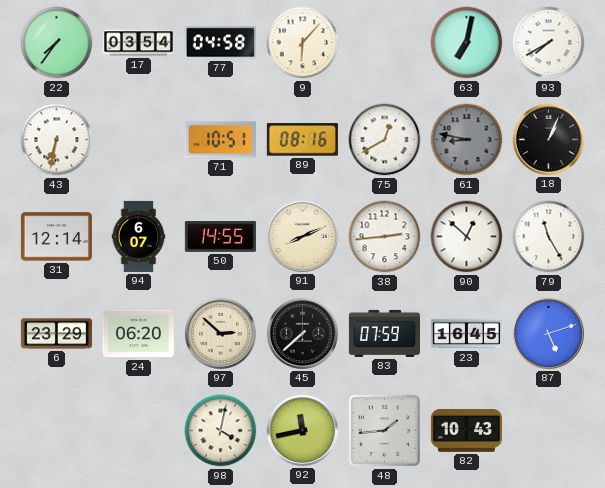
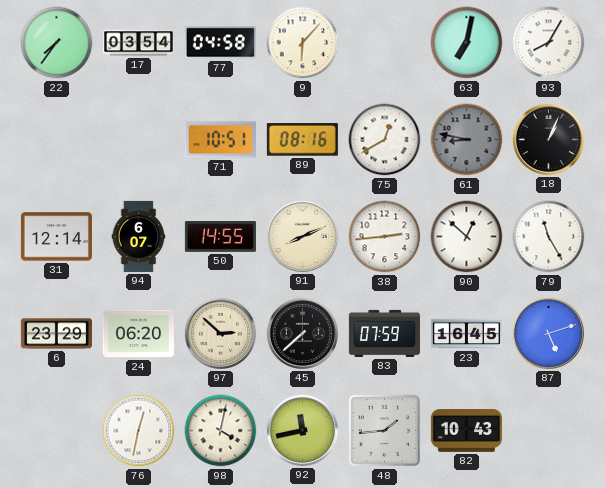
93: 7:40 -> 8:05 (549, 43)
43: 6:32 -> none (57, 140)
76: none -> 12:32 (139, 431)
